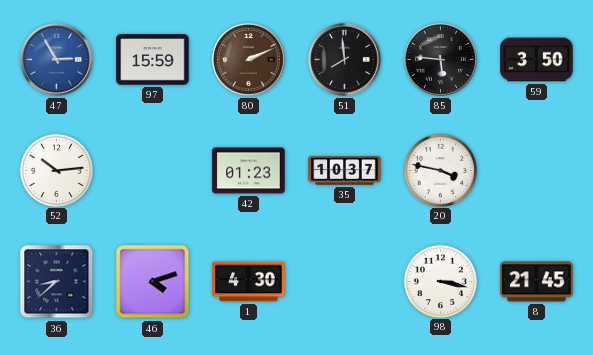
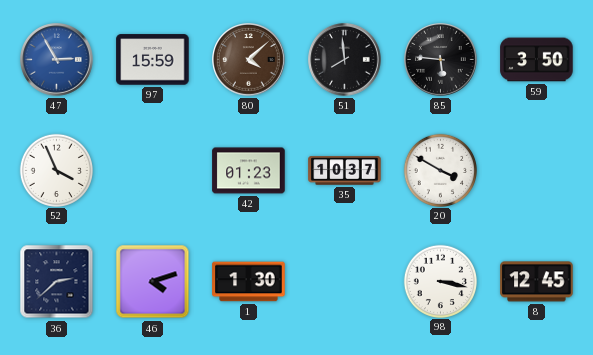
80: 2:11 -> 4:08 (249, 60)
52: 10:14 -> 3:56 (56, 170)
20: 3:47 -> 3:50 (440, 170)
36: 8:38 -> 2:38 (57, 282)
1: 4:30 -> 1:30 (249, 282)
8: 21:45 -> 12:45 (537, 282)
